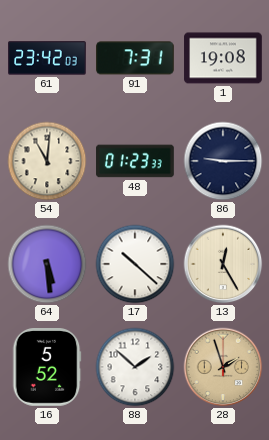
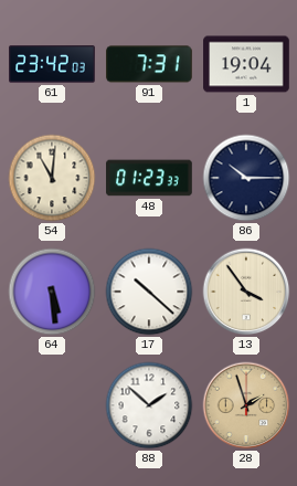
1: 19:08 -> 19:04 (246, 64)
86: 9:15 -> 10:15 (246, 178)
13: 12:25 -> 3:54 (246, 292)
16: 5:52 -> none (47, 368)
